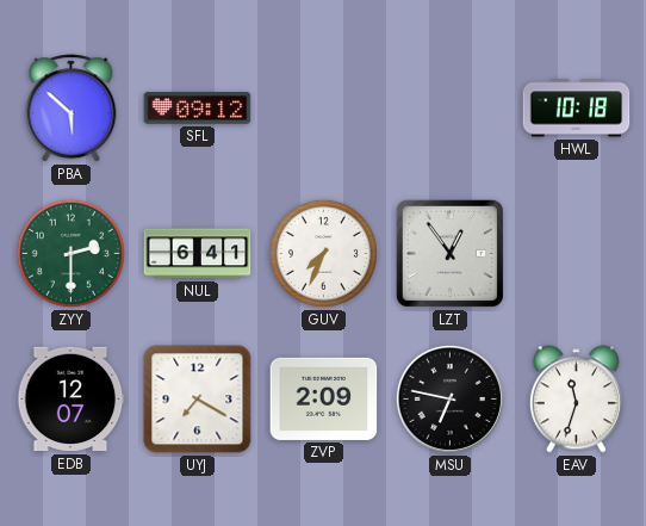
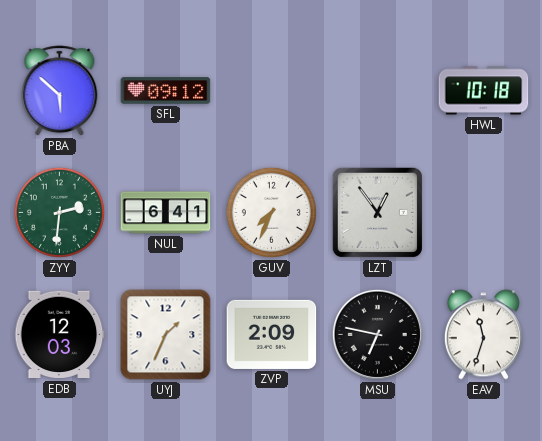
ZYY: 2:30 -> 2:31 (59, 212)
EDB: 12:07 -> 12:03 (60, 335)
UYJ: 7:20 -> 1:34 (166, 335)
